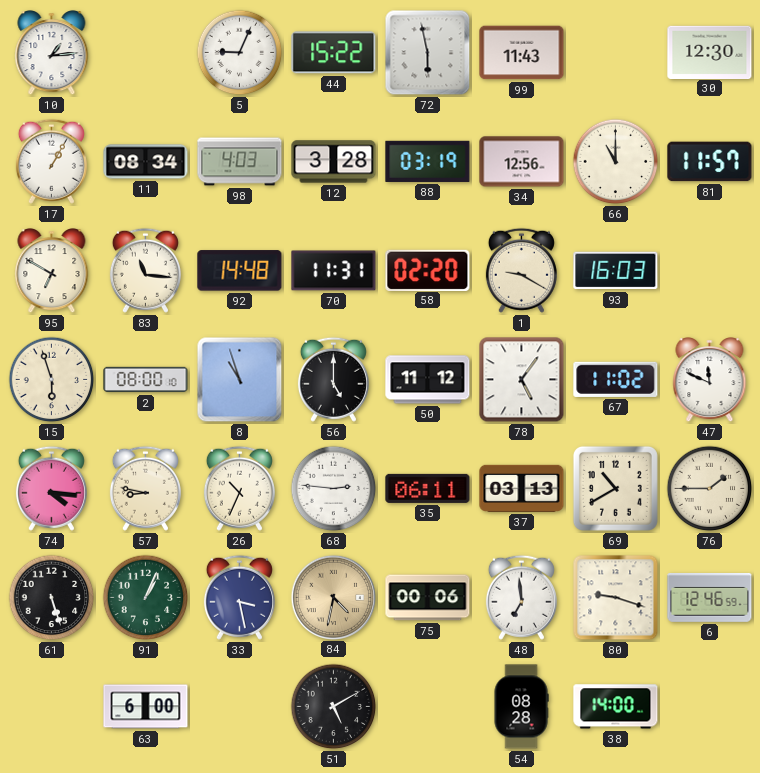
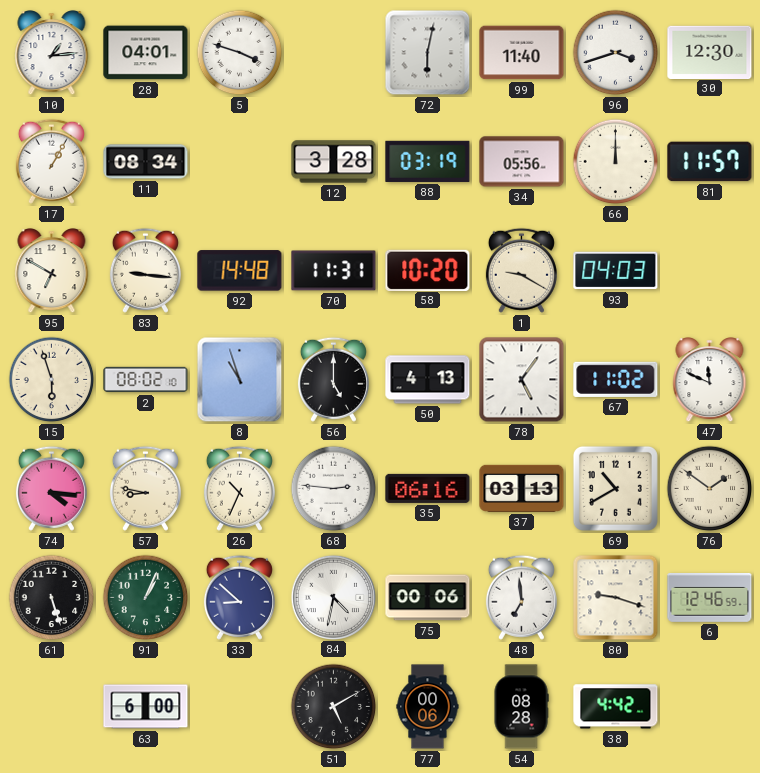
28: none -> 04:01 (146, 53)
5: 9:04 -> 3:48 (240, 53)
44: 15:22 -> none (334, 53)
72: 5:58 -> 6:02 (428, 53)
99: 11:43 -> 11:40 (522, 53)
96: none -> 3:42 (616, 53)
98: 4:03 -> none (240, 162)
34: 12:56 -> 05:56 (522, 162)
66: 11:00 -> 12:00 (616, 162)
83: 11:16 -> 9:16 (145, 270)
58: 02:20 -> 10:20 (428, 270)
93: 16:03 -> 04:03 (616, 271)
2: 08:00 -> 08:02 (146, 380)
50: 11:12 -> 4:13 (428, 380)
35: 06:11 -> 06:16 (428, 488)
76: 1:45 -> 1:51 (710, 489)
33: 3:28 -> 8:52 (239, 597)
84 dial: champagne -> white (333, 597)
77: none -> 00:06 (428, 707)
38: 14:00 -> 4:42 (616, 707)
